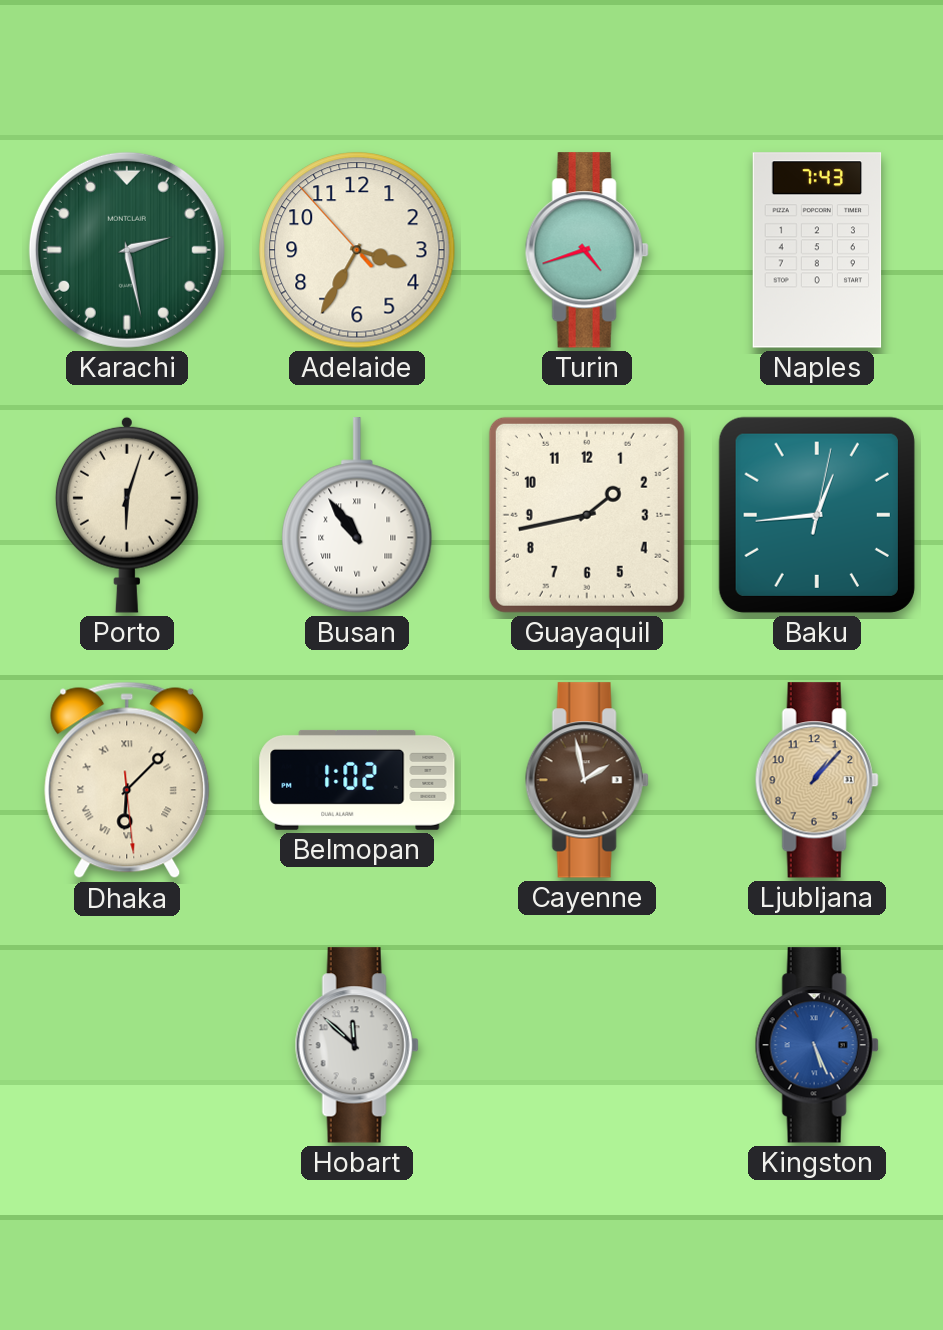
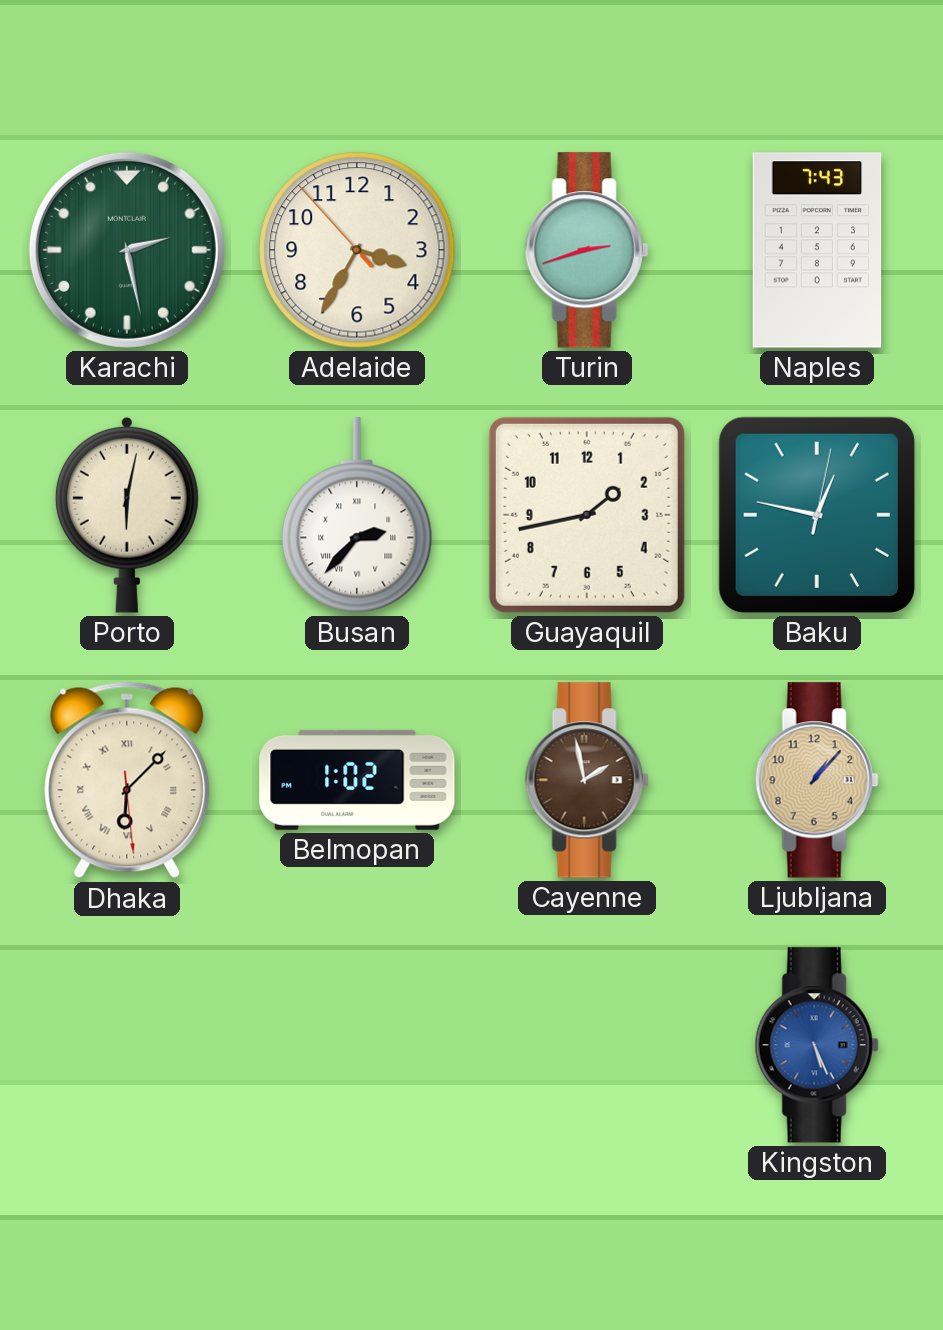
Turin: 4:42 -> 2:42 (587, 250)
Porto: 6:03 -> 6:02 (127, 515)
Busan: 10:54 -> 2:37 (357, 515)
Baku: 12:44 -> 12:47 (817, 515)
Hobart: 11:52 -> none (357, 1045)
